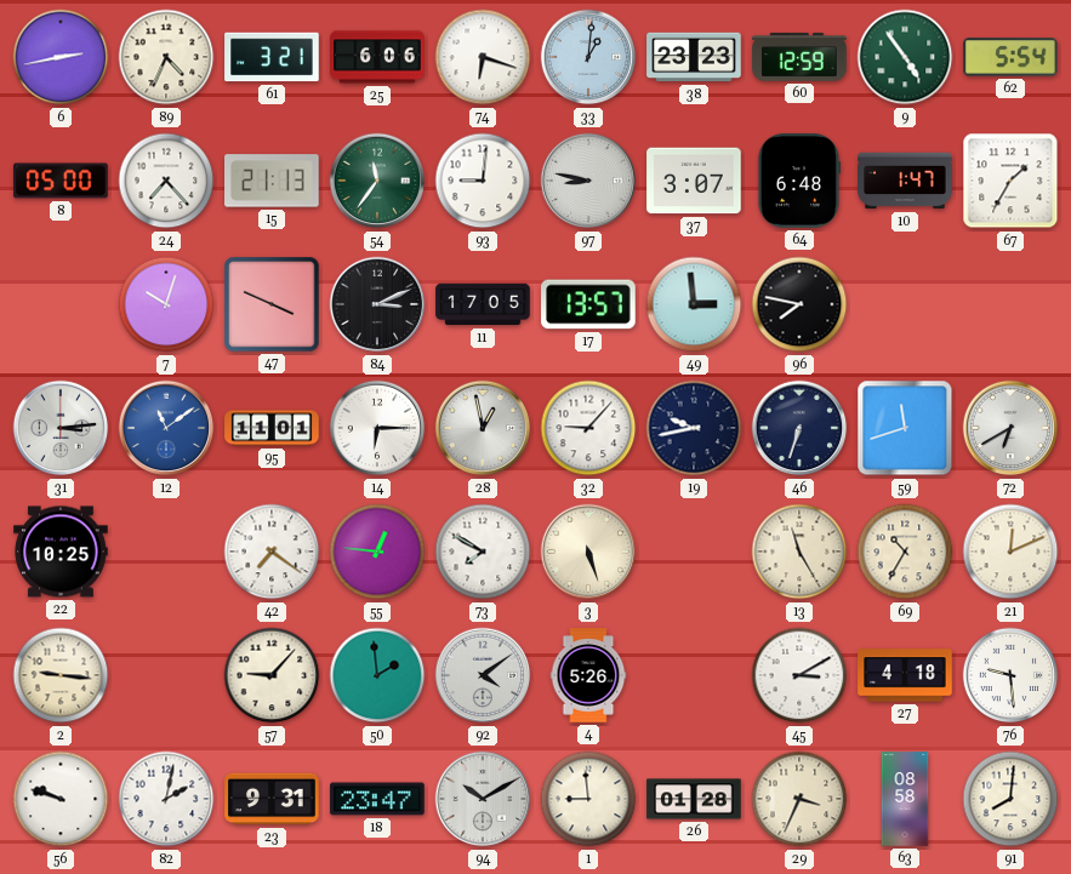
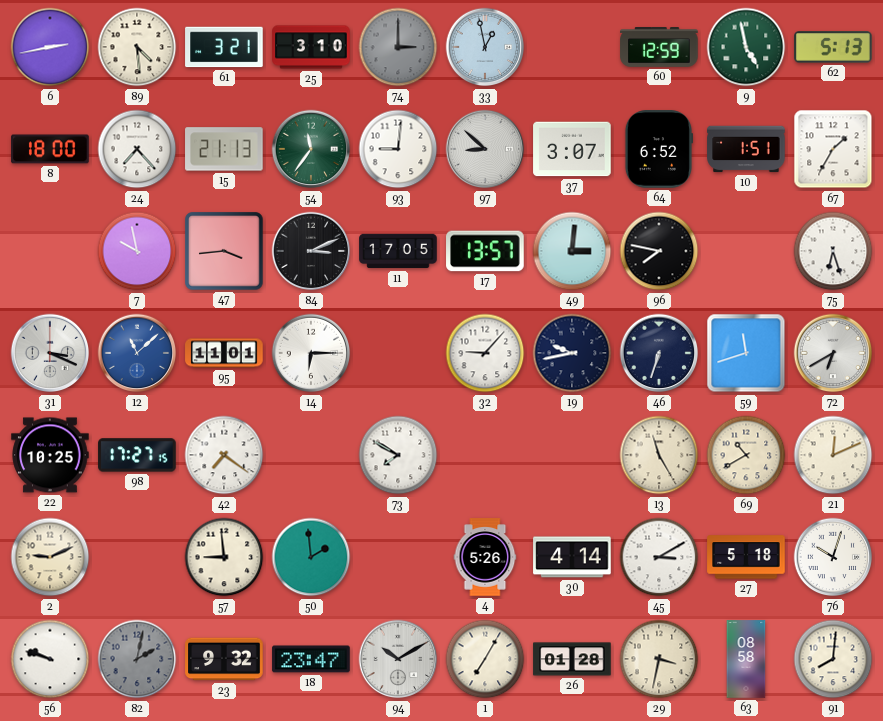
89: 4:34 -> 4:29 (137, 47)
25: 6:06 -> 3:10 (311, 47)
74: 6:18 -> 3:00 (398, 47)
74 dial: white -> grey (398, 47)
33: 1:01 -> 12:58 (485, 47)
38: 23:23 -> none (694, 57)
9: 4:54 -> 4:58 (746, 47)
62: 5:54 -> 5:13 (833, 47)
8: 05:00 -> 18:00 (50, 149)
97: 8:47 -> 8:52 (485, 149)
64: 6:48 -> 6:52 (658, 149)
10: 1:47 -> 1:51 (746, 149)
7: 10:03 -> 9:58 (137, 251)
47: 3:49 -> 3:44 (224, 251)
49: 2:59 -> 3:01 (572, 251)
75: none -> 6:27 (833, 251)
31: 3:14 -> 3:19 (50, 353)
12: 11:09 -> 11:08 (137, 353)
28: 12:58 -> none (483, 428)
98: none -> 17:27 (137, 455)
55: 12:46 -> none (377, 552)
3: 5:27 -> none (588, 552)
69: 10:35 -> 10:40 (746, 455)
2: 9:16 -> 9:11 (50, 557)
57: 9:07 -> 8:59 (224, 557)
92: 4:09 -> none (483, 675)
30: none -> 4:14 (572, 557)
27: 4:18 -> 5:18 (746, 557)
76: 9:29 -> 10:03 (833, 557)
82 dial: white -> grey (137, 659)
23: 9:31 -> 9:32 (224, 659)
1: 8:59 -> 7:05 (485, 659)
29: 3:34 -> 3:32 (659, 659)
